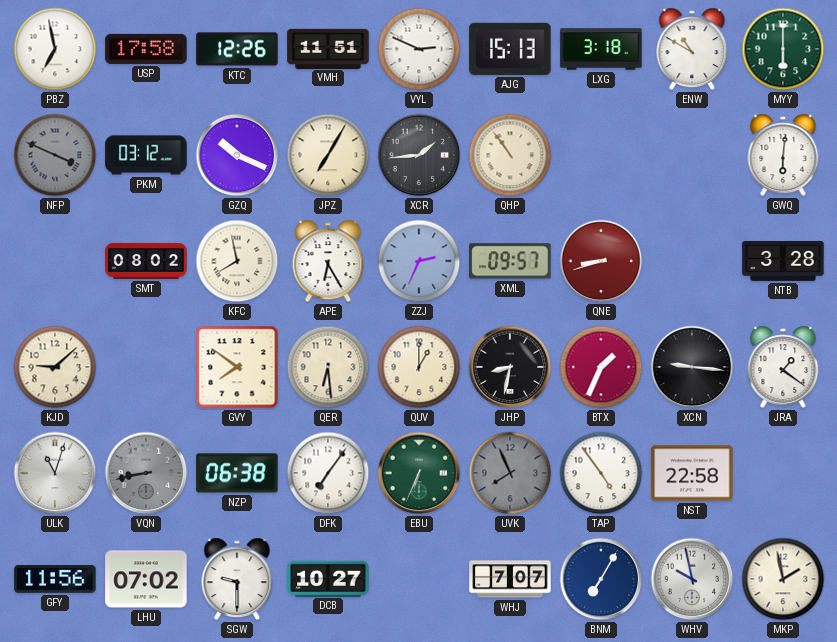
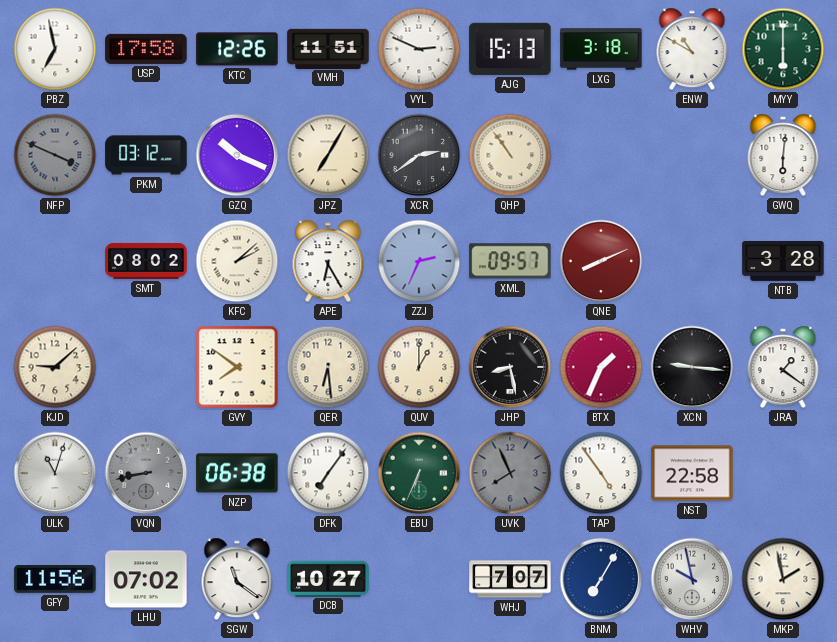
XCR: 1:44 -> 2:39 (419, 155)
KFC: 7:58 -> 2:08 (237, 261)
QNE: 8:42 -> 8:11 (601, 261)
JHP: 8:32 -> 8:28 (510, 367)
SGW: 9:30 -> 11:21 (237, 579)
